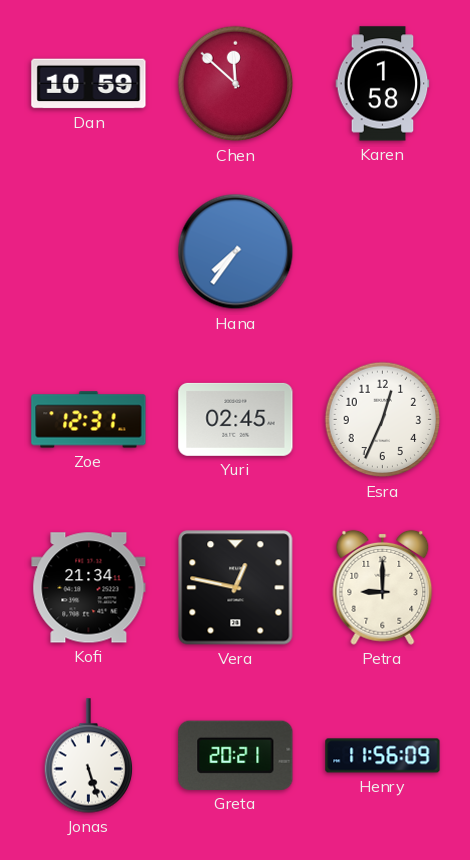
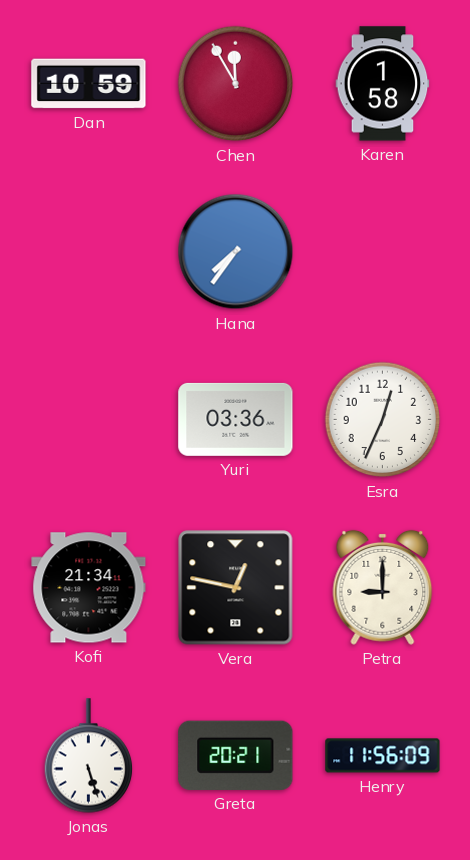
Chen: 11:52 -> 11:55 (236, 84)
Zoe: 12:31 -> none (89, 420)
Yuri: 02:45 -> 03:36 (236, 419)
